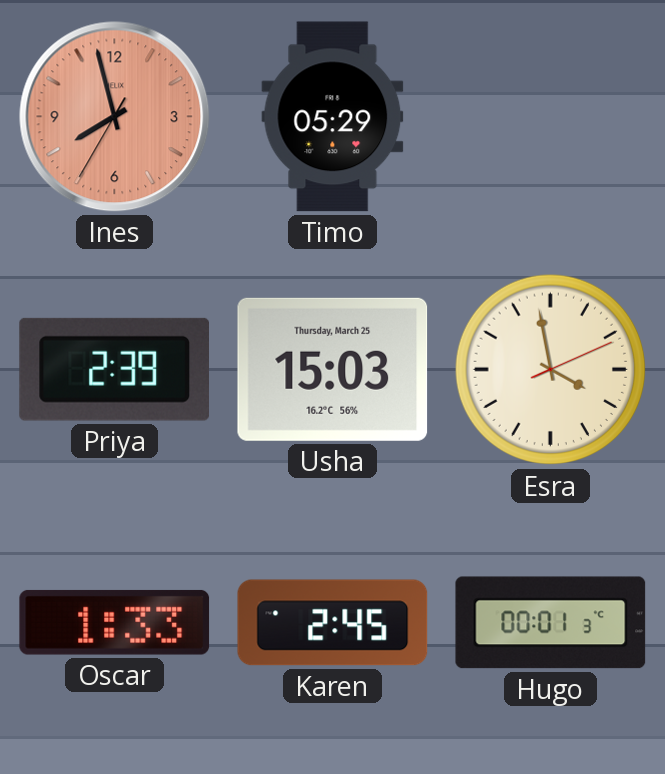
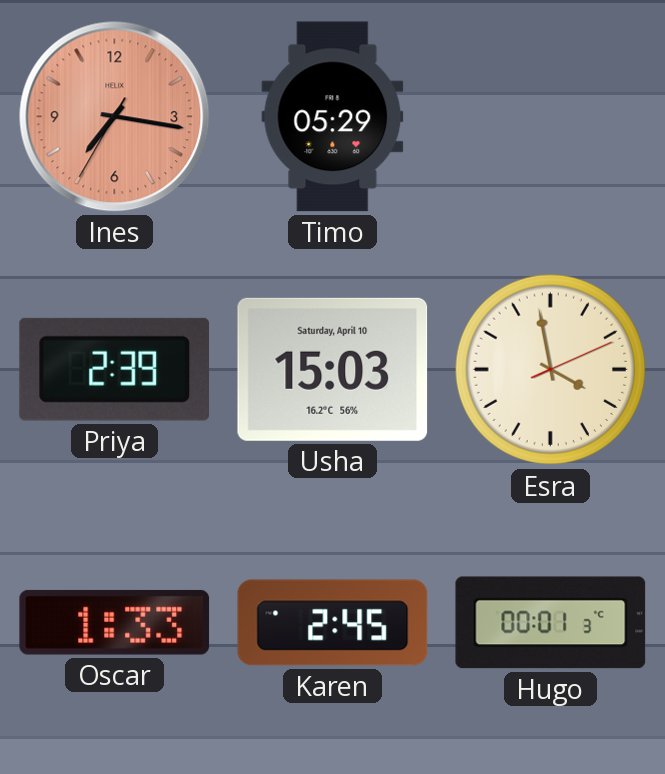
Ines: 7:57 -> 7:16 (115, 117)
Usha date: Thursday, March 25 -> Saturday, April 10 (333, 369)
